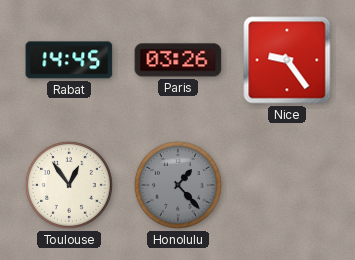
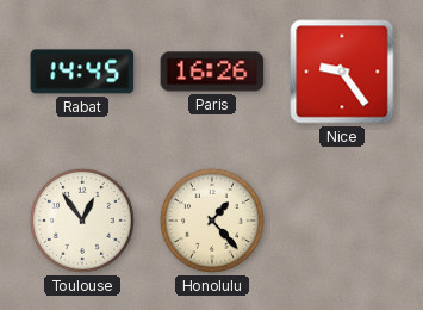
Paris: 03:26 -> 16:26 (212, 72)
Honolulu dial: grey -> cream (212, 221)
